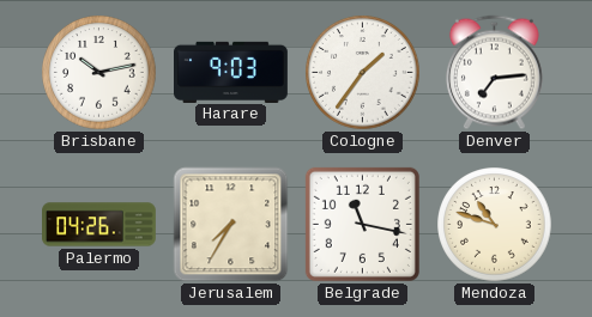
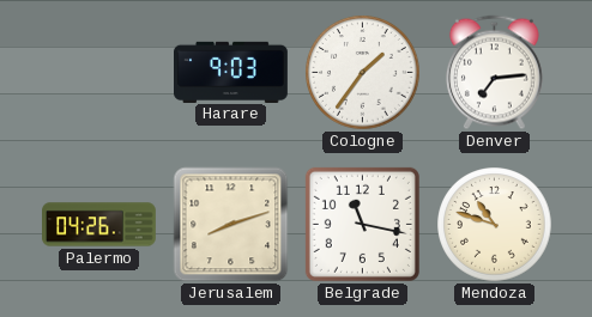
Brisbane: 10:13 -> none (99, 73)
Jerusalem: 7:35 -> 8:12 (231, 225)
